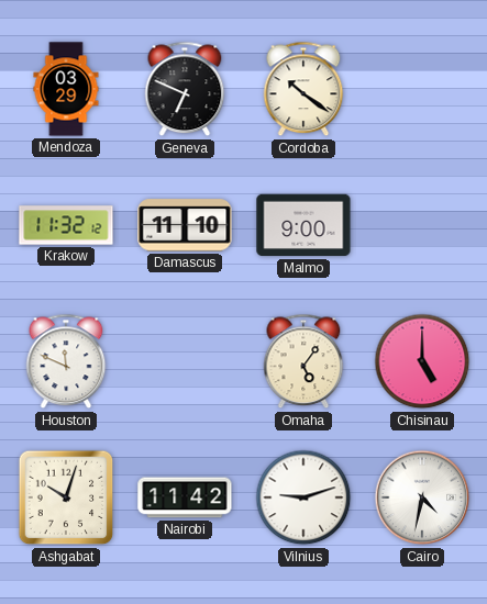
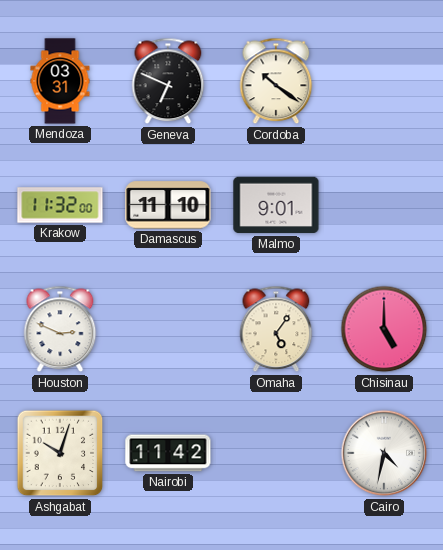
Mendoza: 03:29 -> 03:31 (60, 81)
Krakow: 11:32:12 -> 11:32:00 (60, 205)
Malmo: 9:00 -> 9:01 (276, 205)
Houston: 11:49 -> 2:49 (60, 329)
Vilnius: 9:12 -> none (303, 497)
